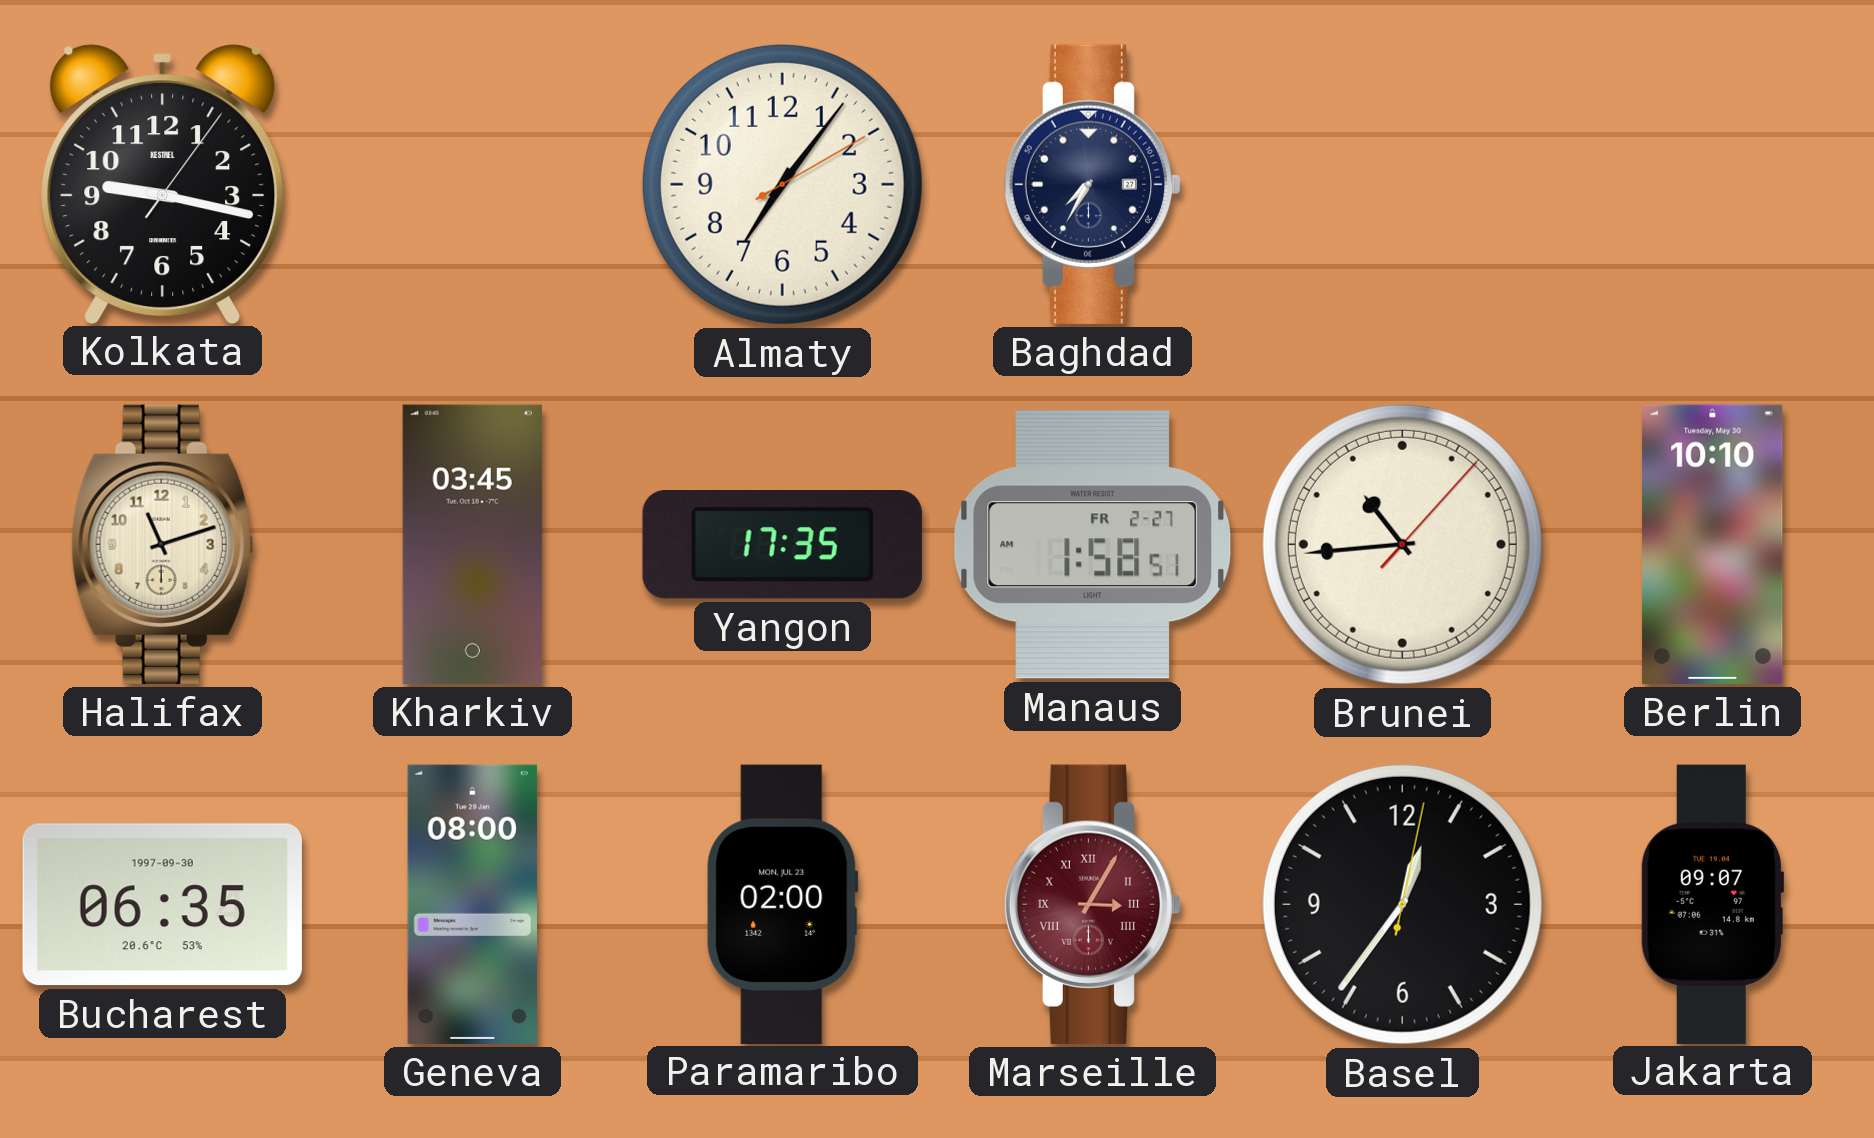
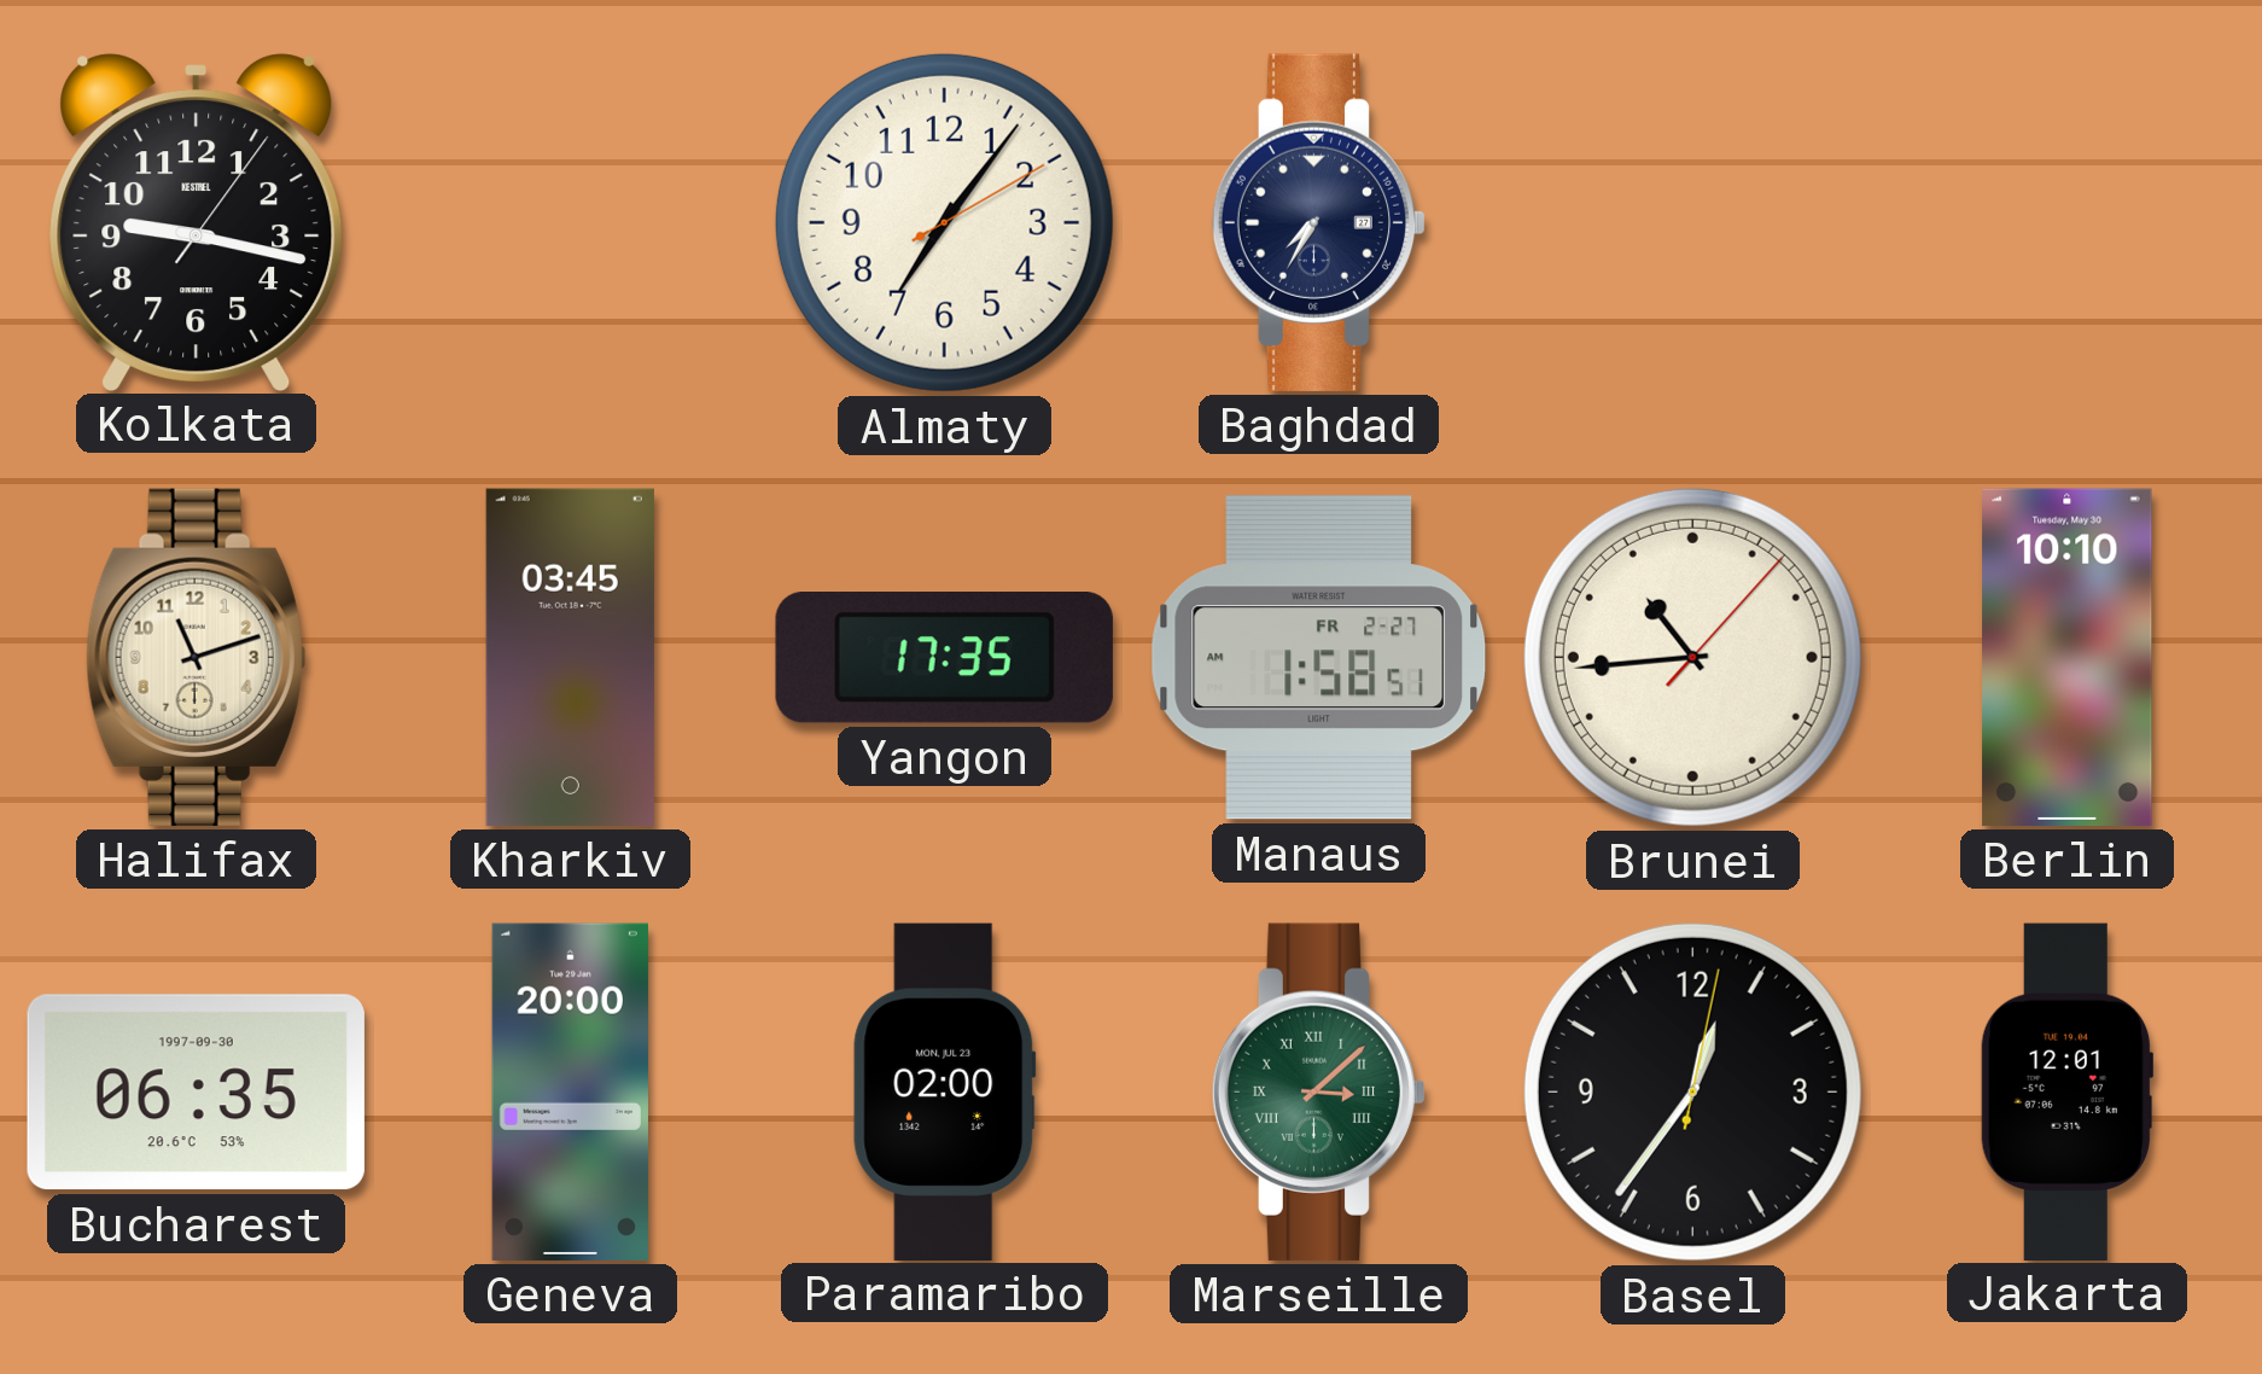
Geneva: 08:00 -> 20:00 (570, 1091)
Marseille: 3:05 -> 3:08 (1319, 1091)
Marseille dial: burgundy -> green (1319, 1091)
Jakarta: 09:07 -> 12:01 (2066, 1091)
